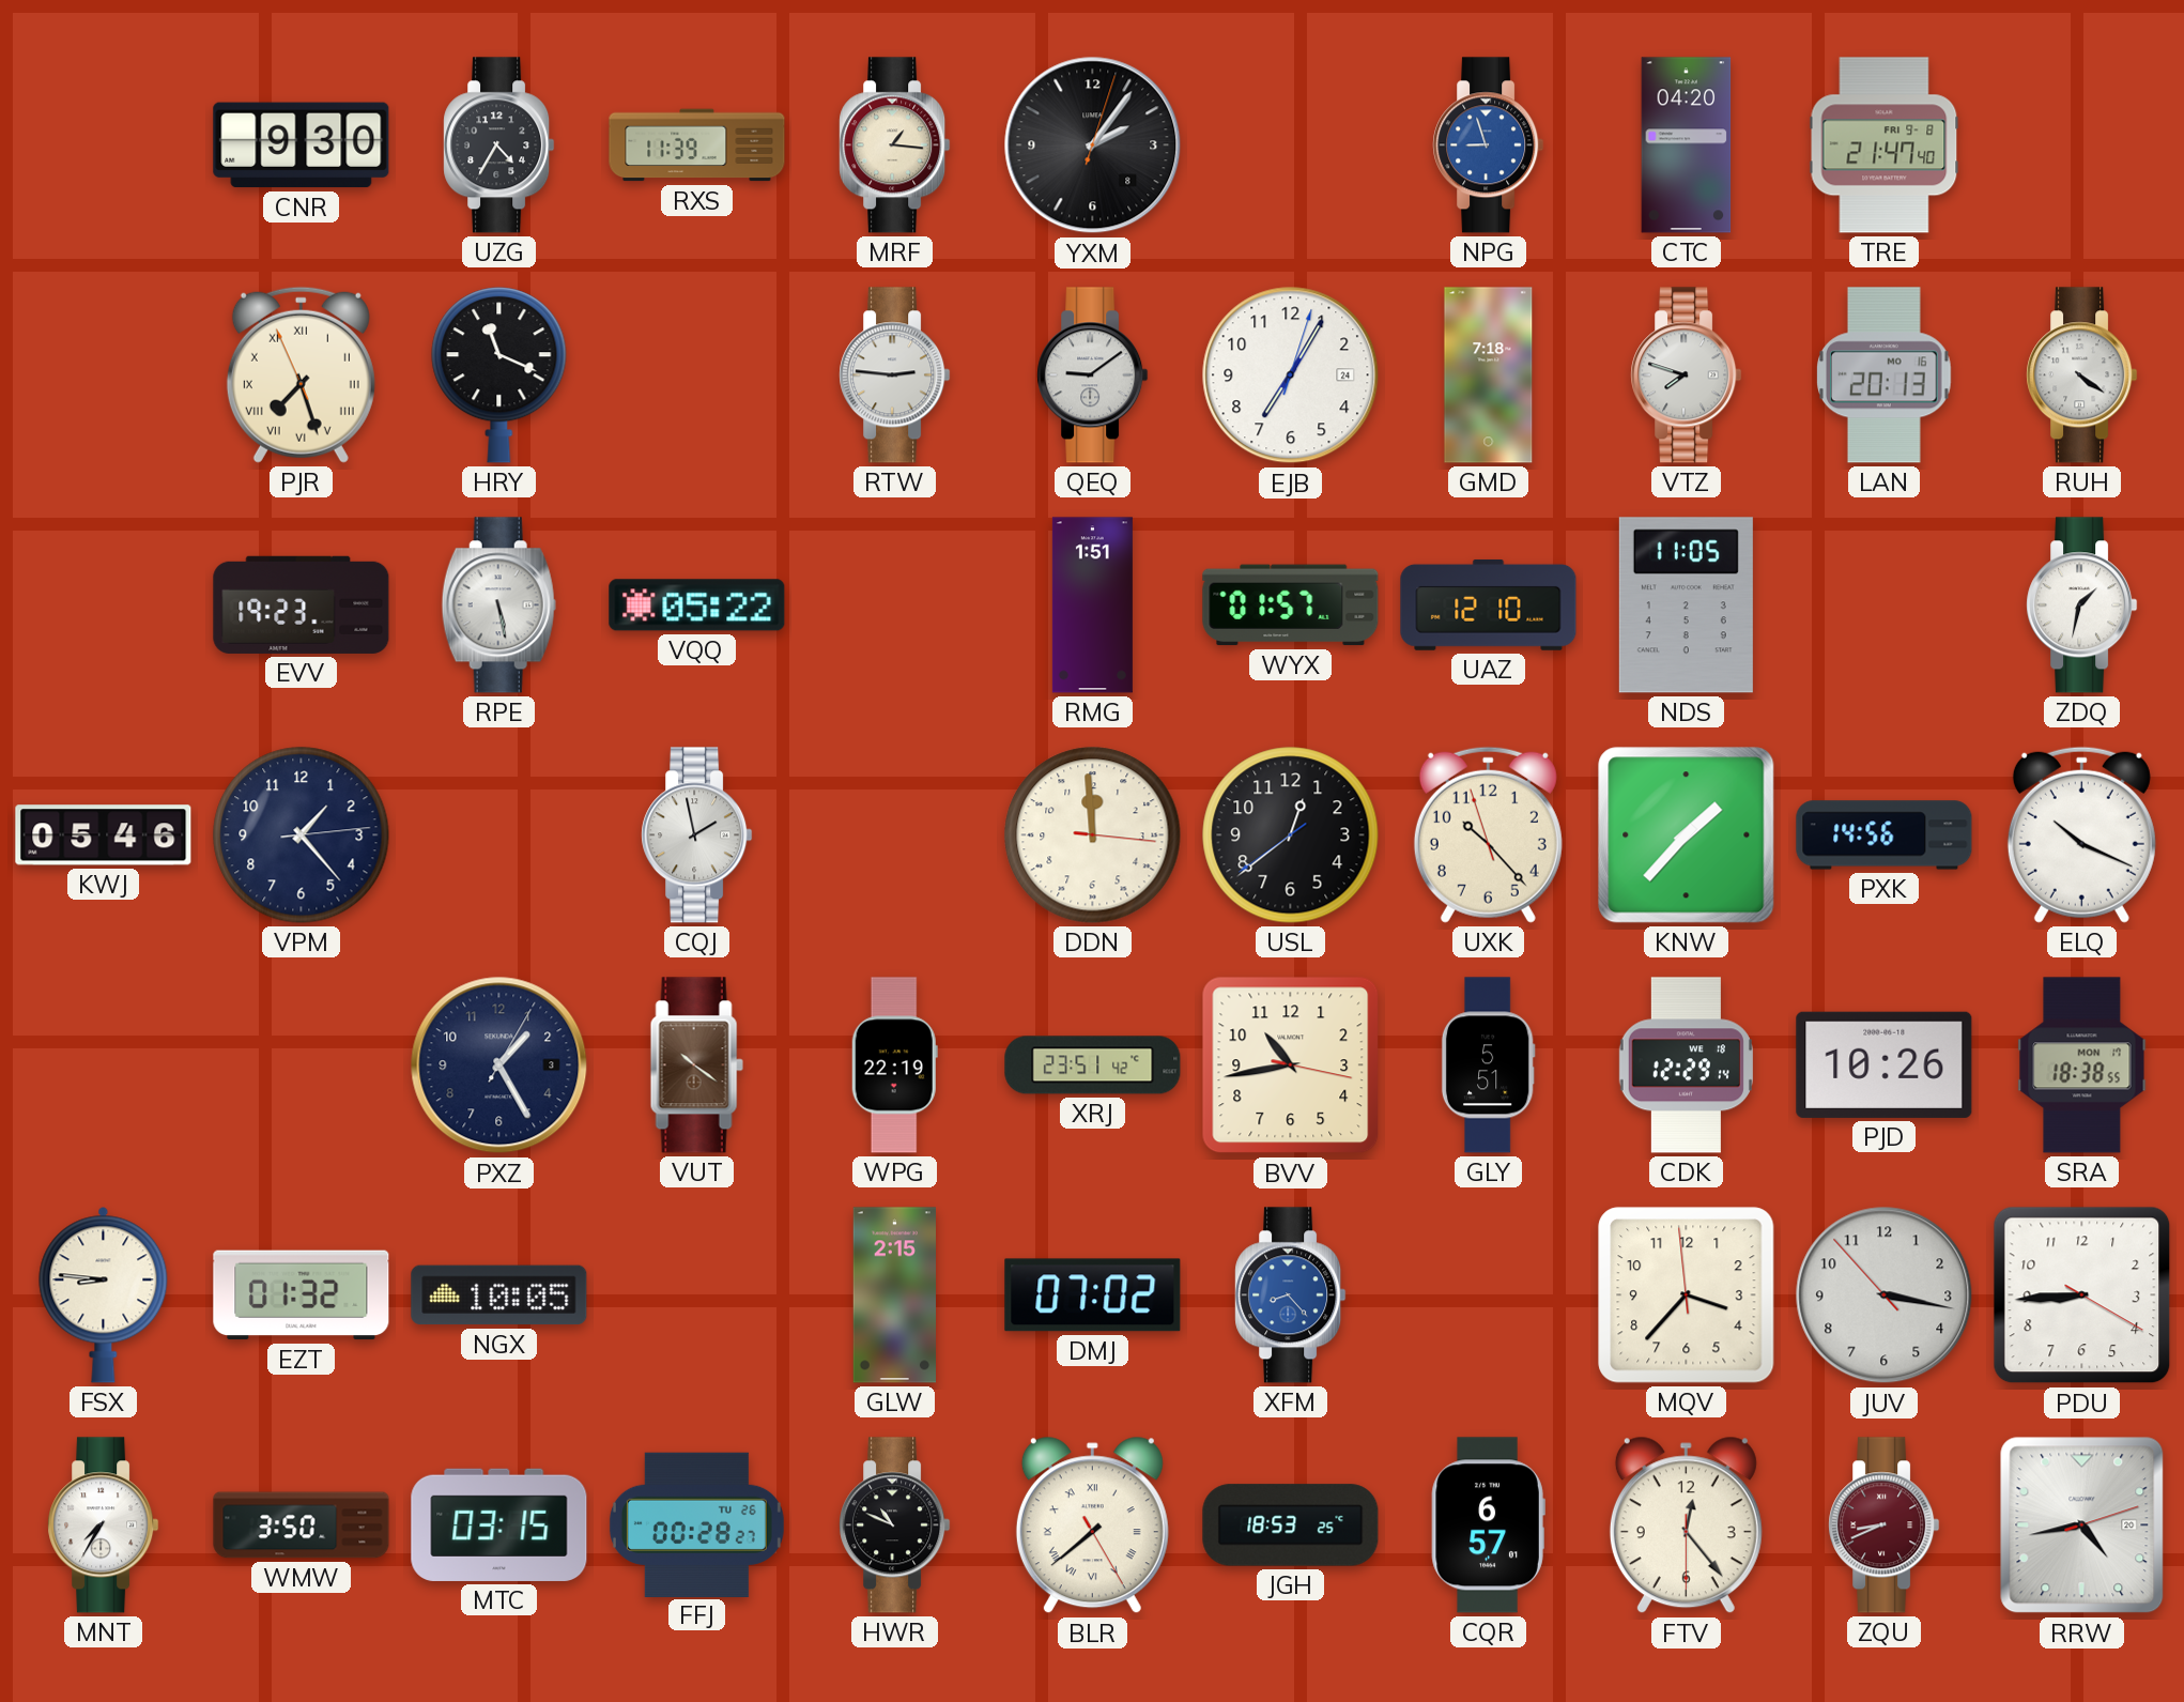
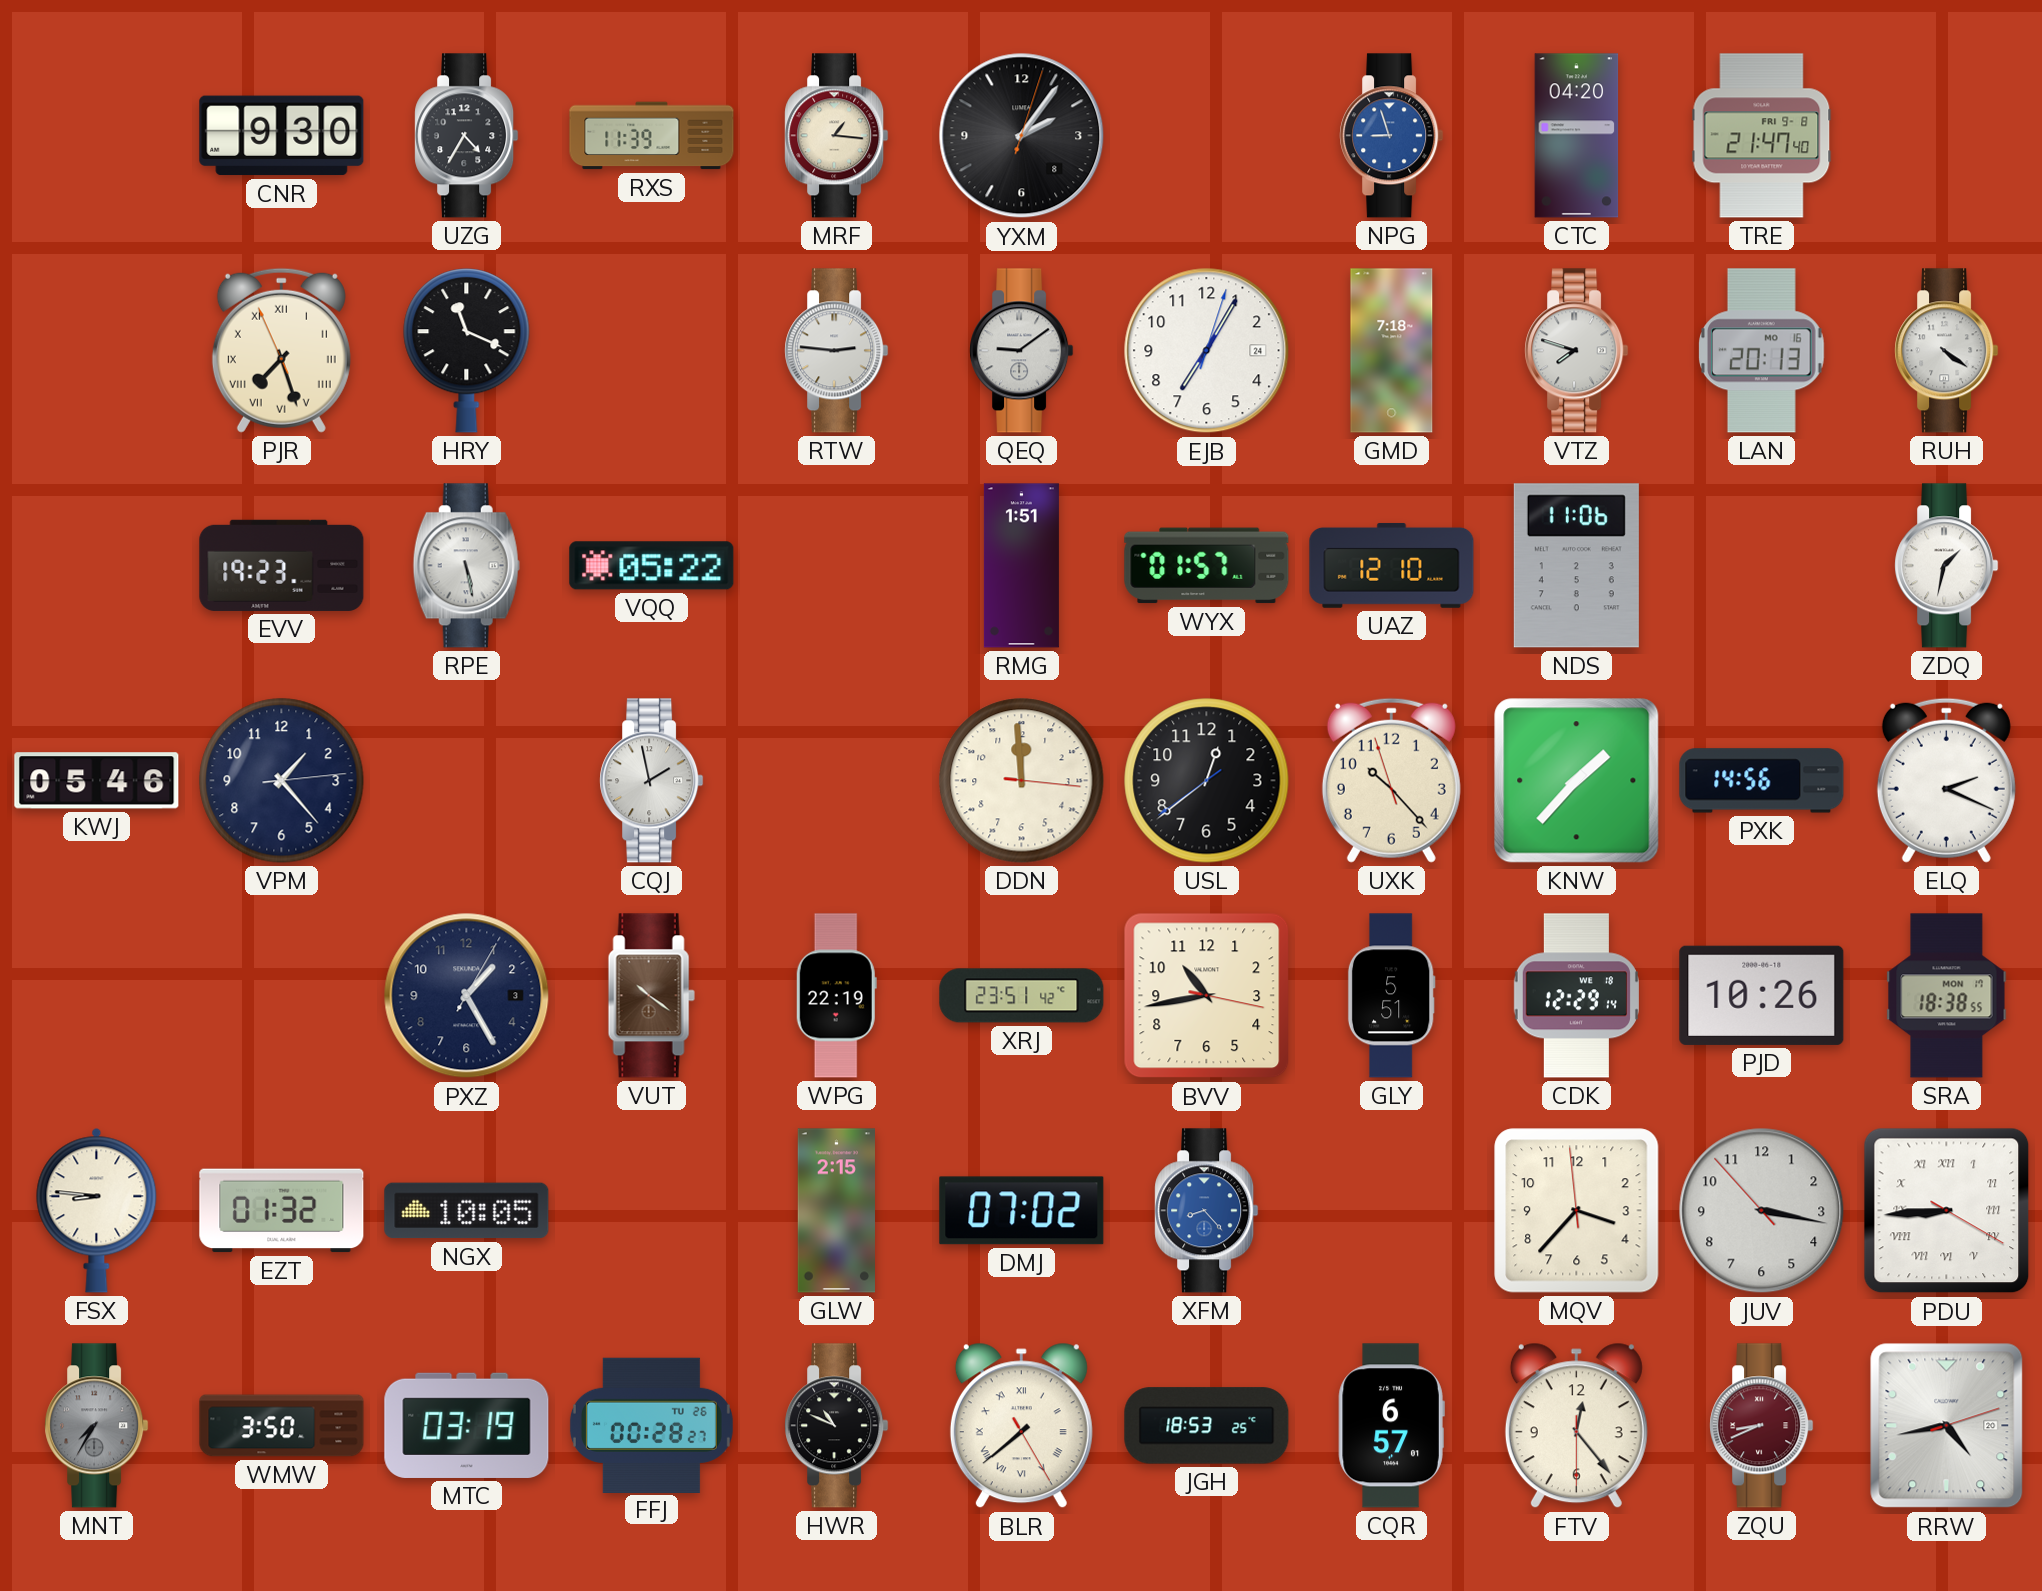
NDS: 11:05 -> 11:06 (1576, 566)
ELQ: 10:19 -> 2:19 (1946, 780)
PDU numerals: Arabic -> Roman (1947, 1211)
MNT dial: white -> grey (97, 1426)
MTC: 03:15 -> 03:19 (467, 1425)
